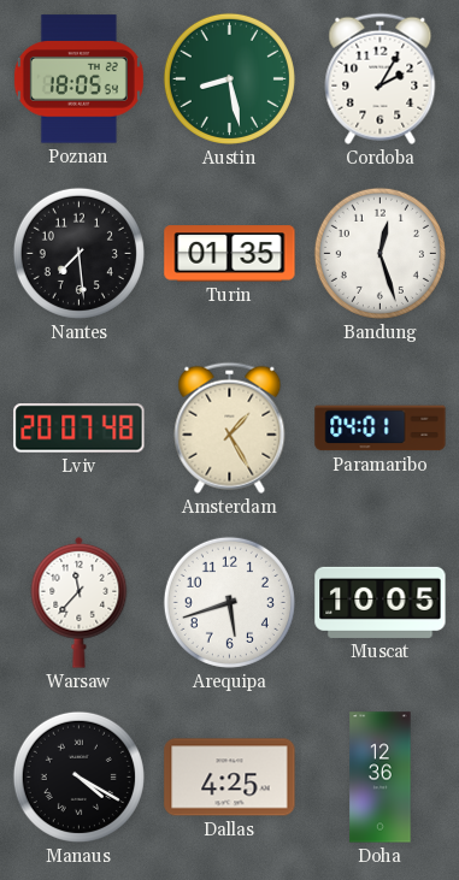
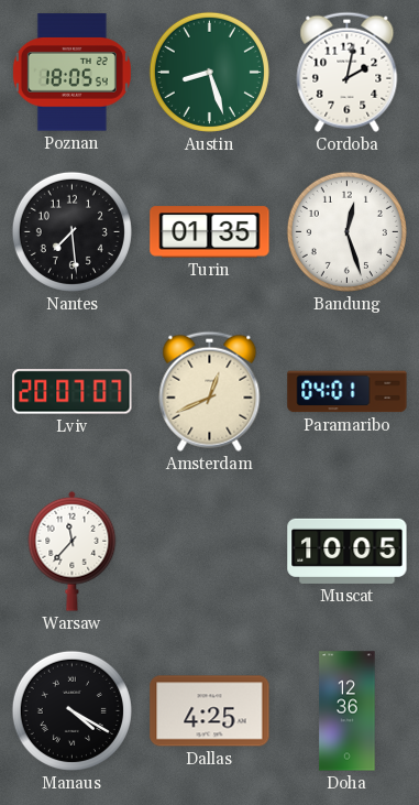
Austin: 8:28 -> 8:27 (209, 72)
Cordoba: 2:05 -> 2:02 (348, 72)
Lviv: 20:07:48 -> 20:07:07 (73, 392)
Amsterdam: 1:25 -> 12:41 (210, 391)
Arequipa: 5:42 -> none (229, 602)
